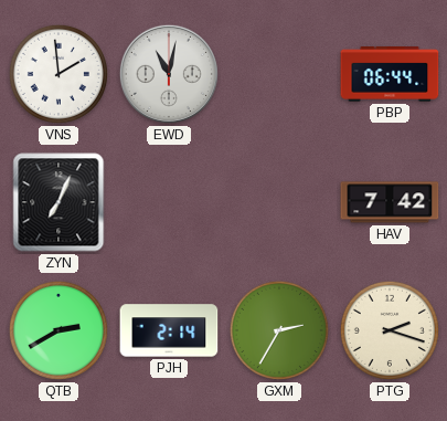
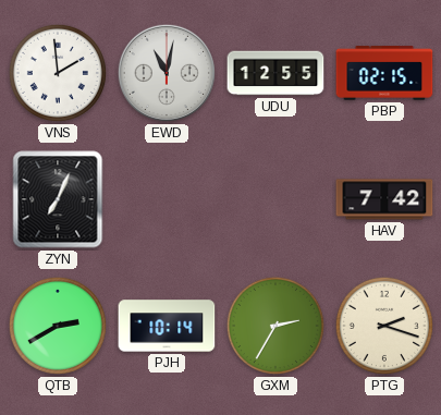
UDU: none -> 12:55 (275, 73)
PBP: 06:44 -> 02:15 (384, 73)
PJH: 2:14 -> 10:14 (167, 326)
